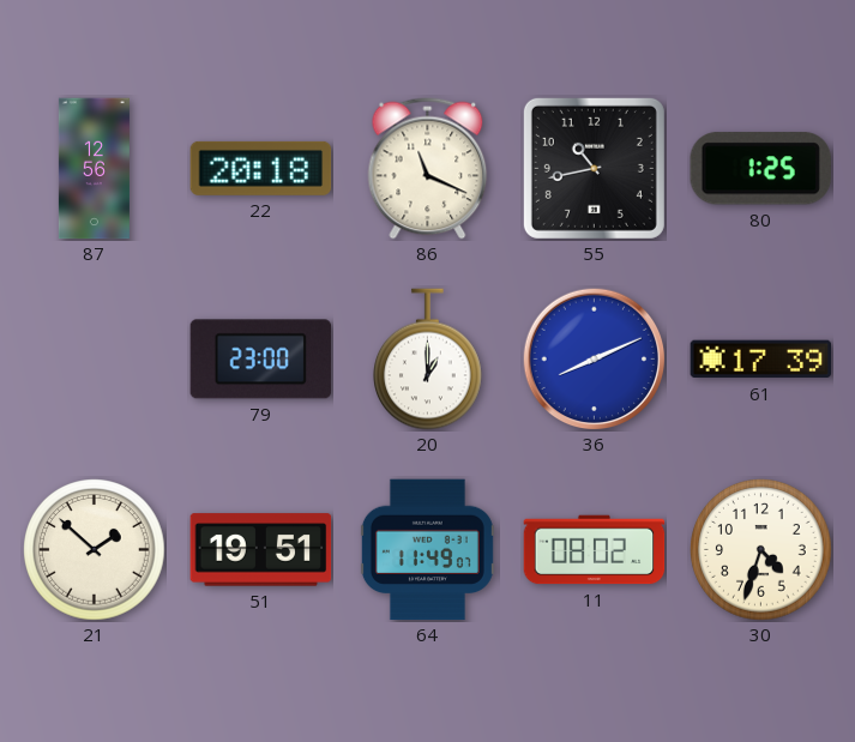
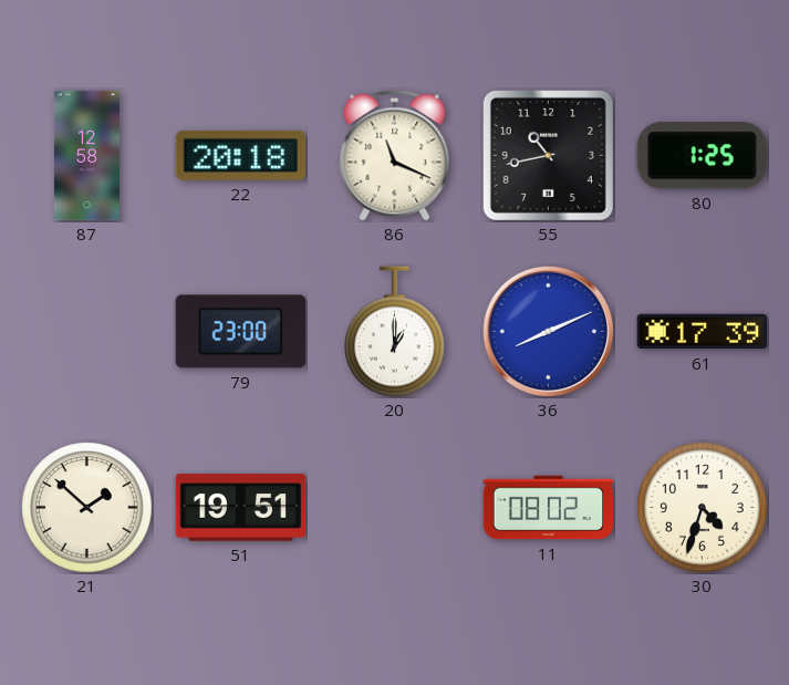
87: 12:56 -> 12:58 (86, 156)
64: 11:49 -> none (427, 550)
